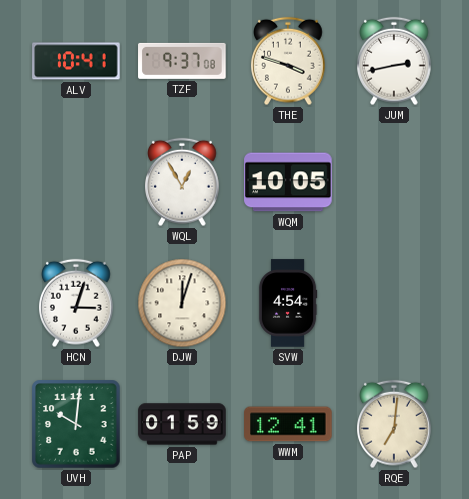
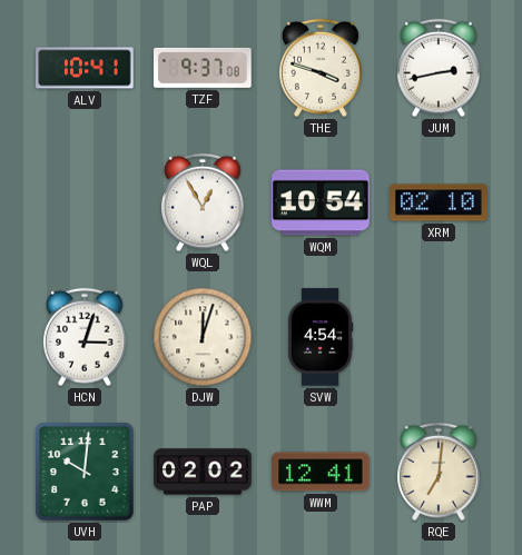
WQM: 10:05 -> 10:54 (321, 202)
XRM: none -> 02:10 (439, 202)
PAP: 01:59 -> 02:02 (203, 472)
